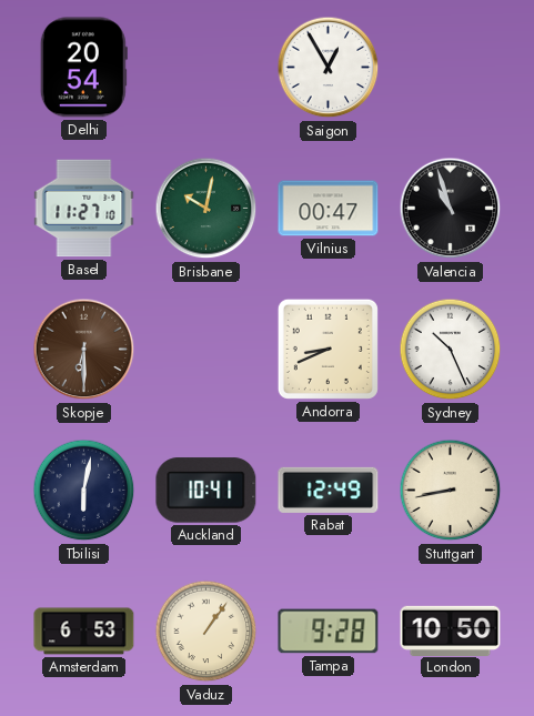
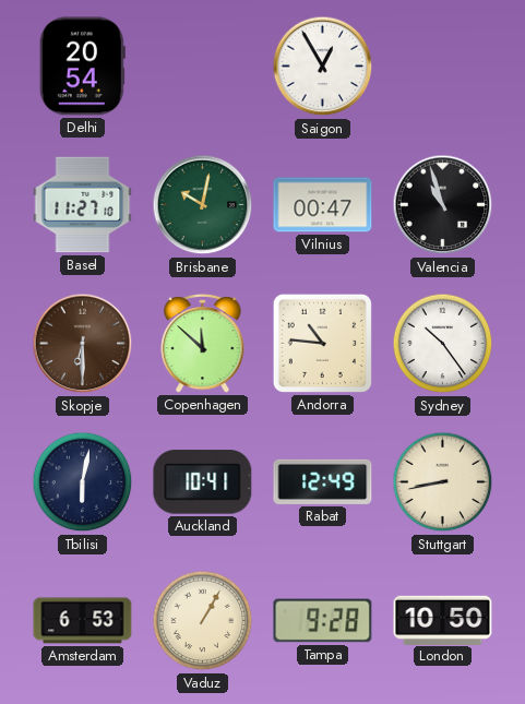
Copenhagen: none -> 11:52 (203, 344)
Andorra: 8:41 -> 10:46 (322, 343)
Sydney: 10:26 -> 10:24 (443, 344)
Vaduz: 1:06 -> 1:05 (203, 621)
